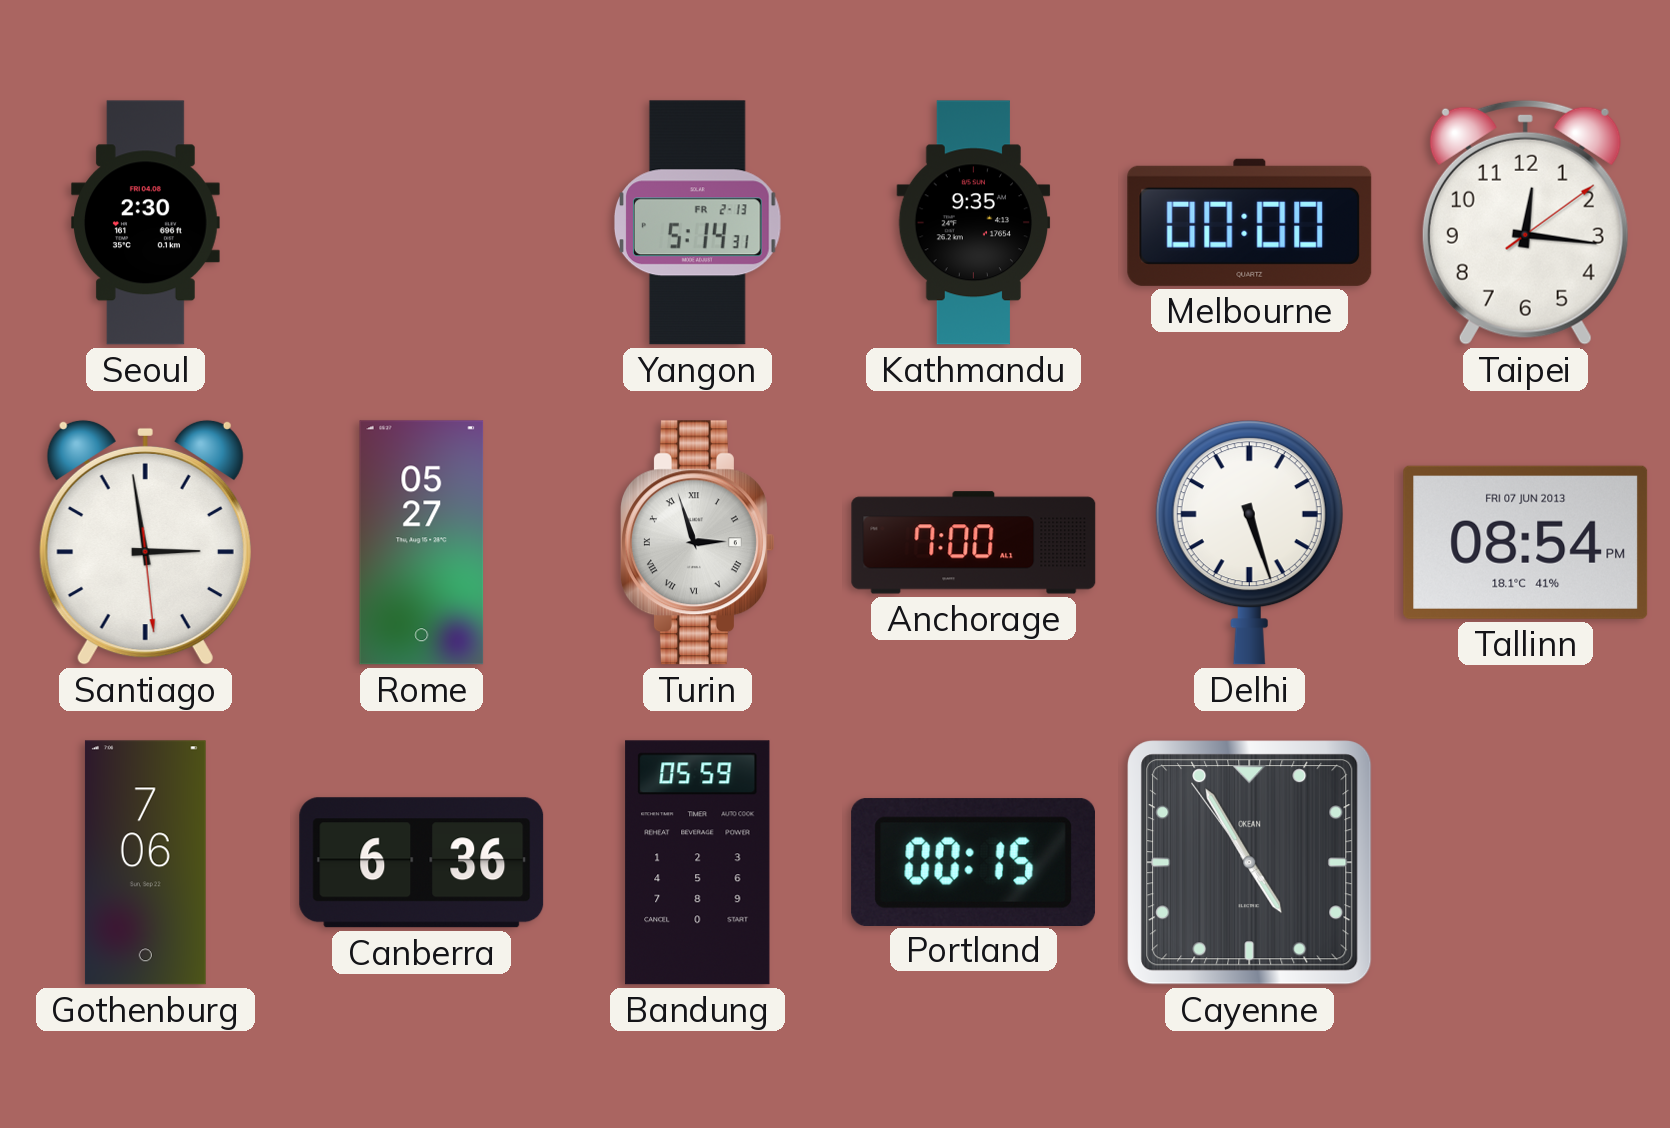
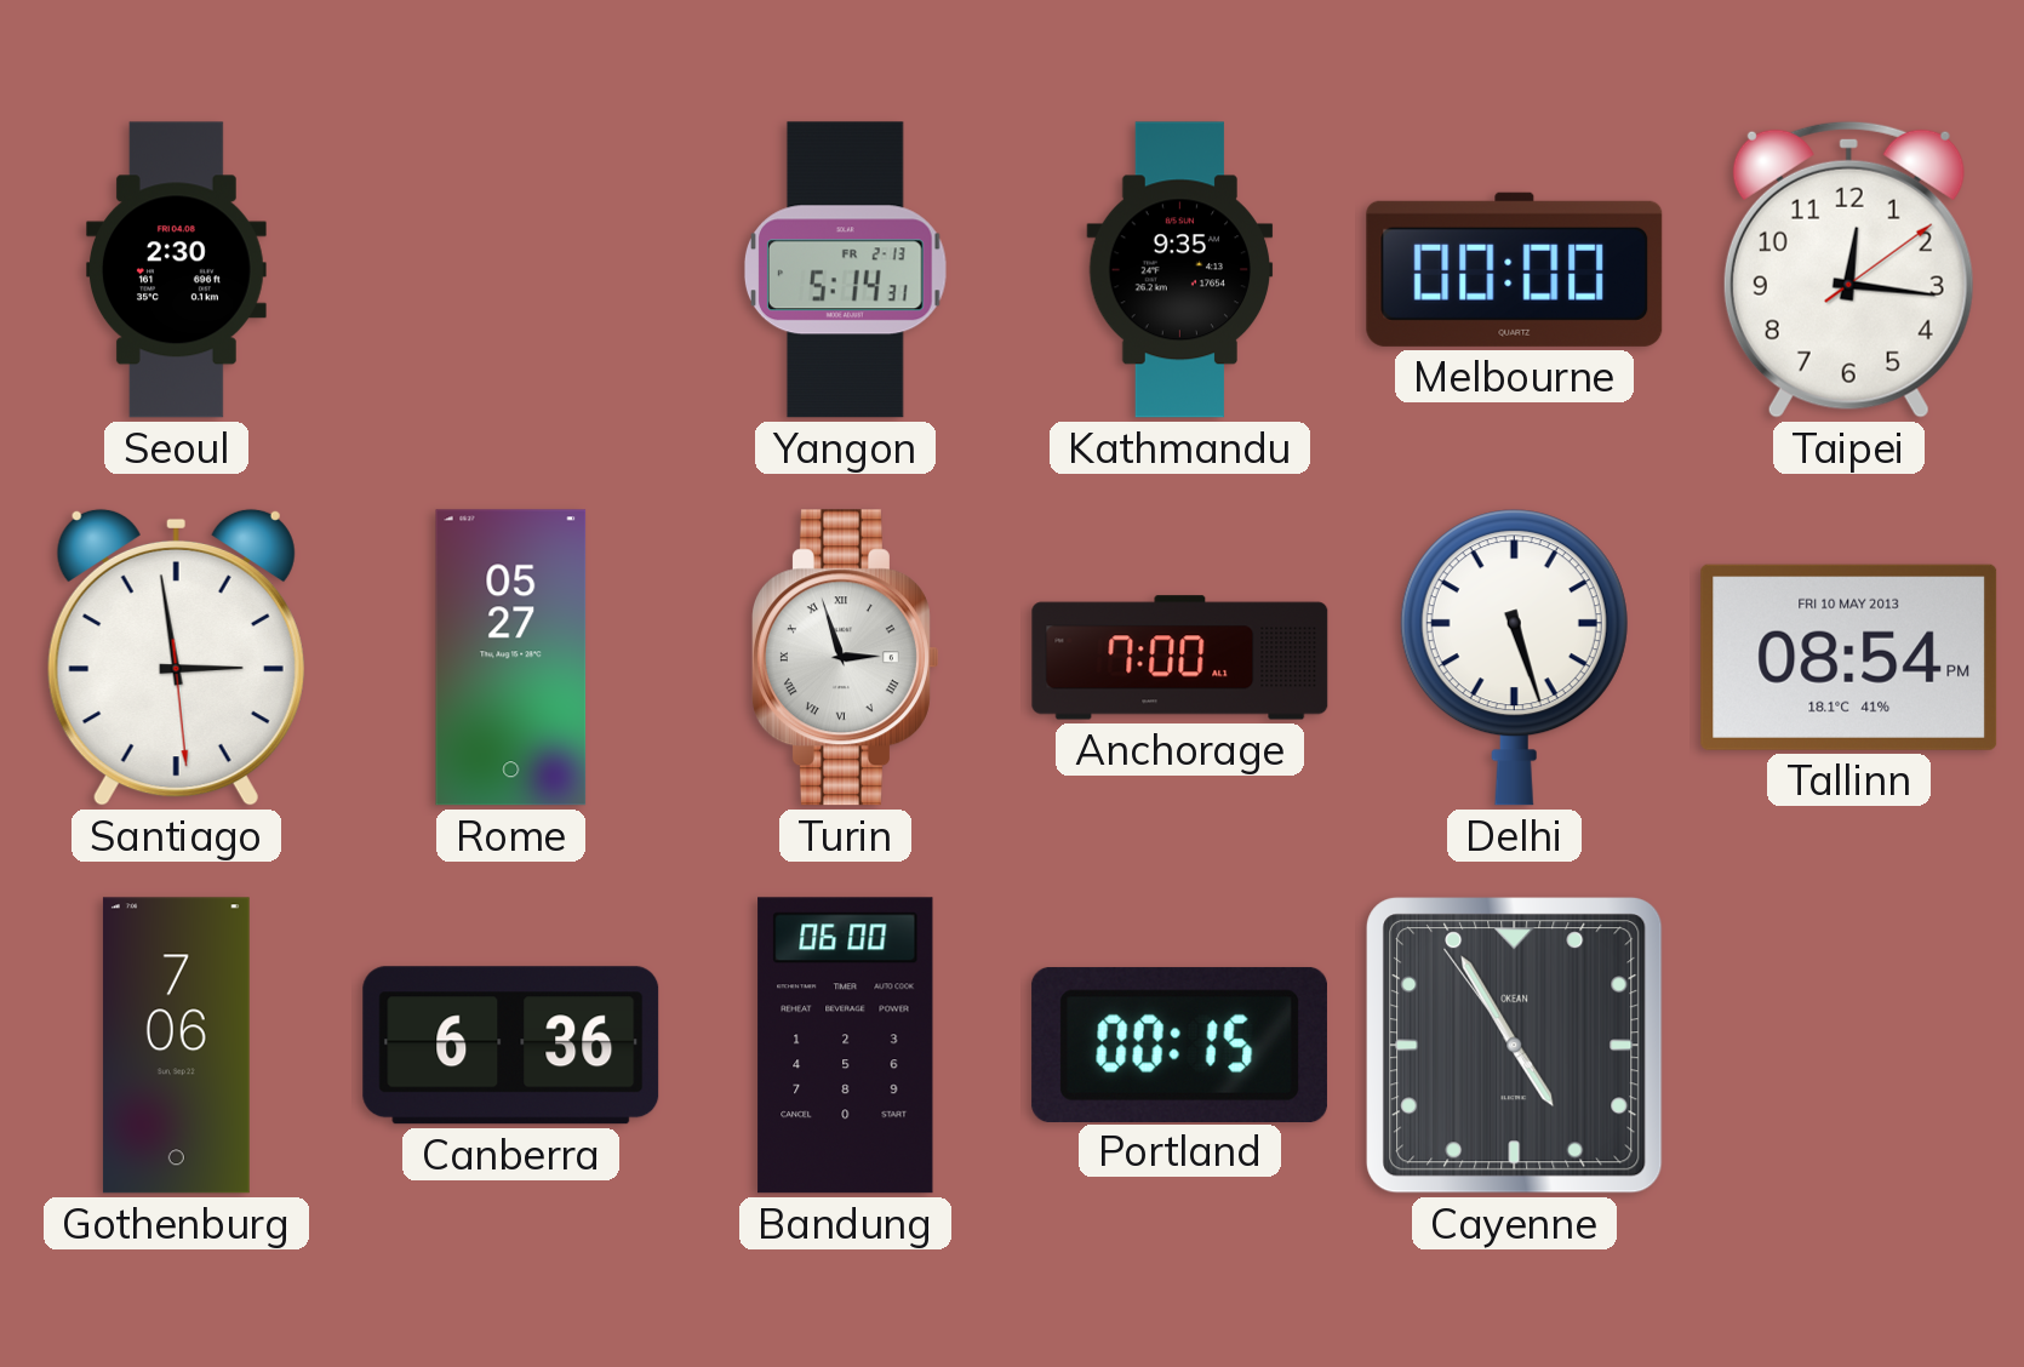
Tallinn date: FRI 07 JUN 2013 -> FRI 10 MAY 2013 (1849, 657)
Bandung: 05:59 -> 06:00 (846, 1046)
